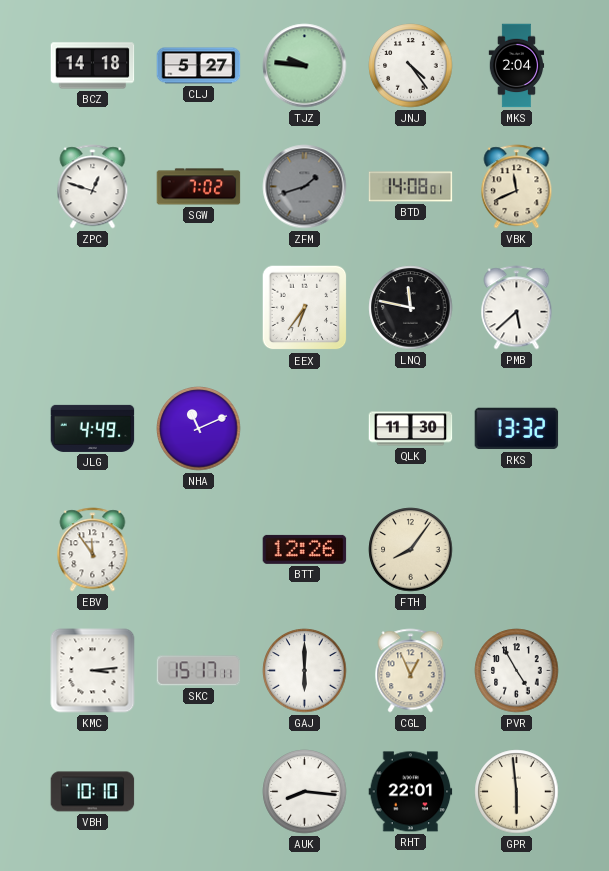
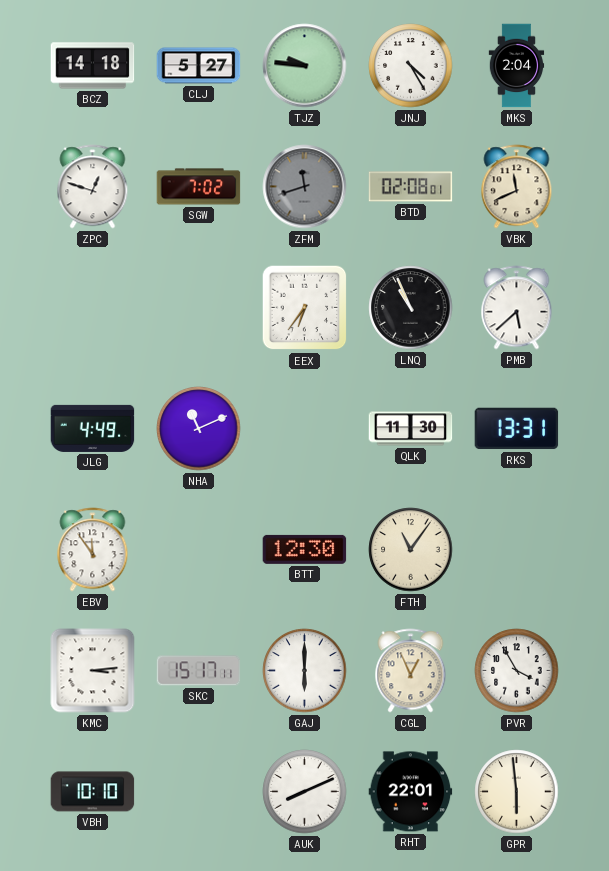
JNJ: 4:24 -> 4:25 (411, 66)
ZFM: 1:42 -> 11:42 (305, 187)
BTD: 14:08 -> 02:08 (411, 187)
LNQ: 11:47 -> 10:56 (411, 308)
RKS: 13:32 -> 13:31 (517, 429)
BTT: 12:26 -> 12:30 (305, 549)
FTH: 8:06 -> 11:06 (411, 550)
PVR: 4:55 -> 3:55 (517, 671)
AUK: 8:16 -> 8:11 (305, 792)
